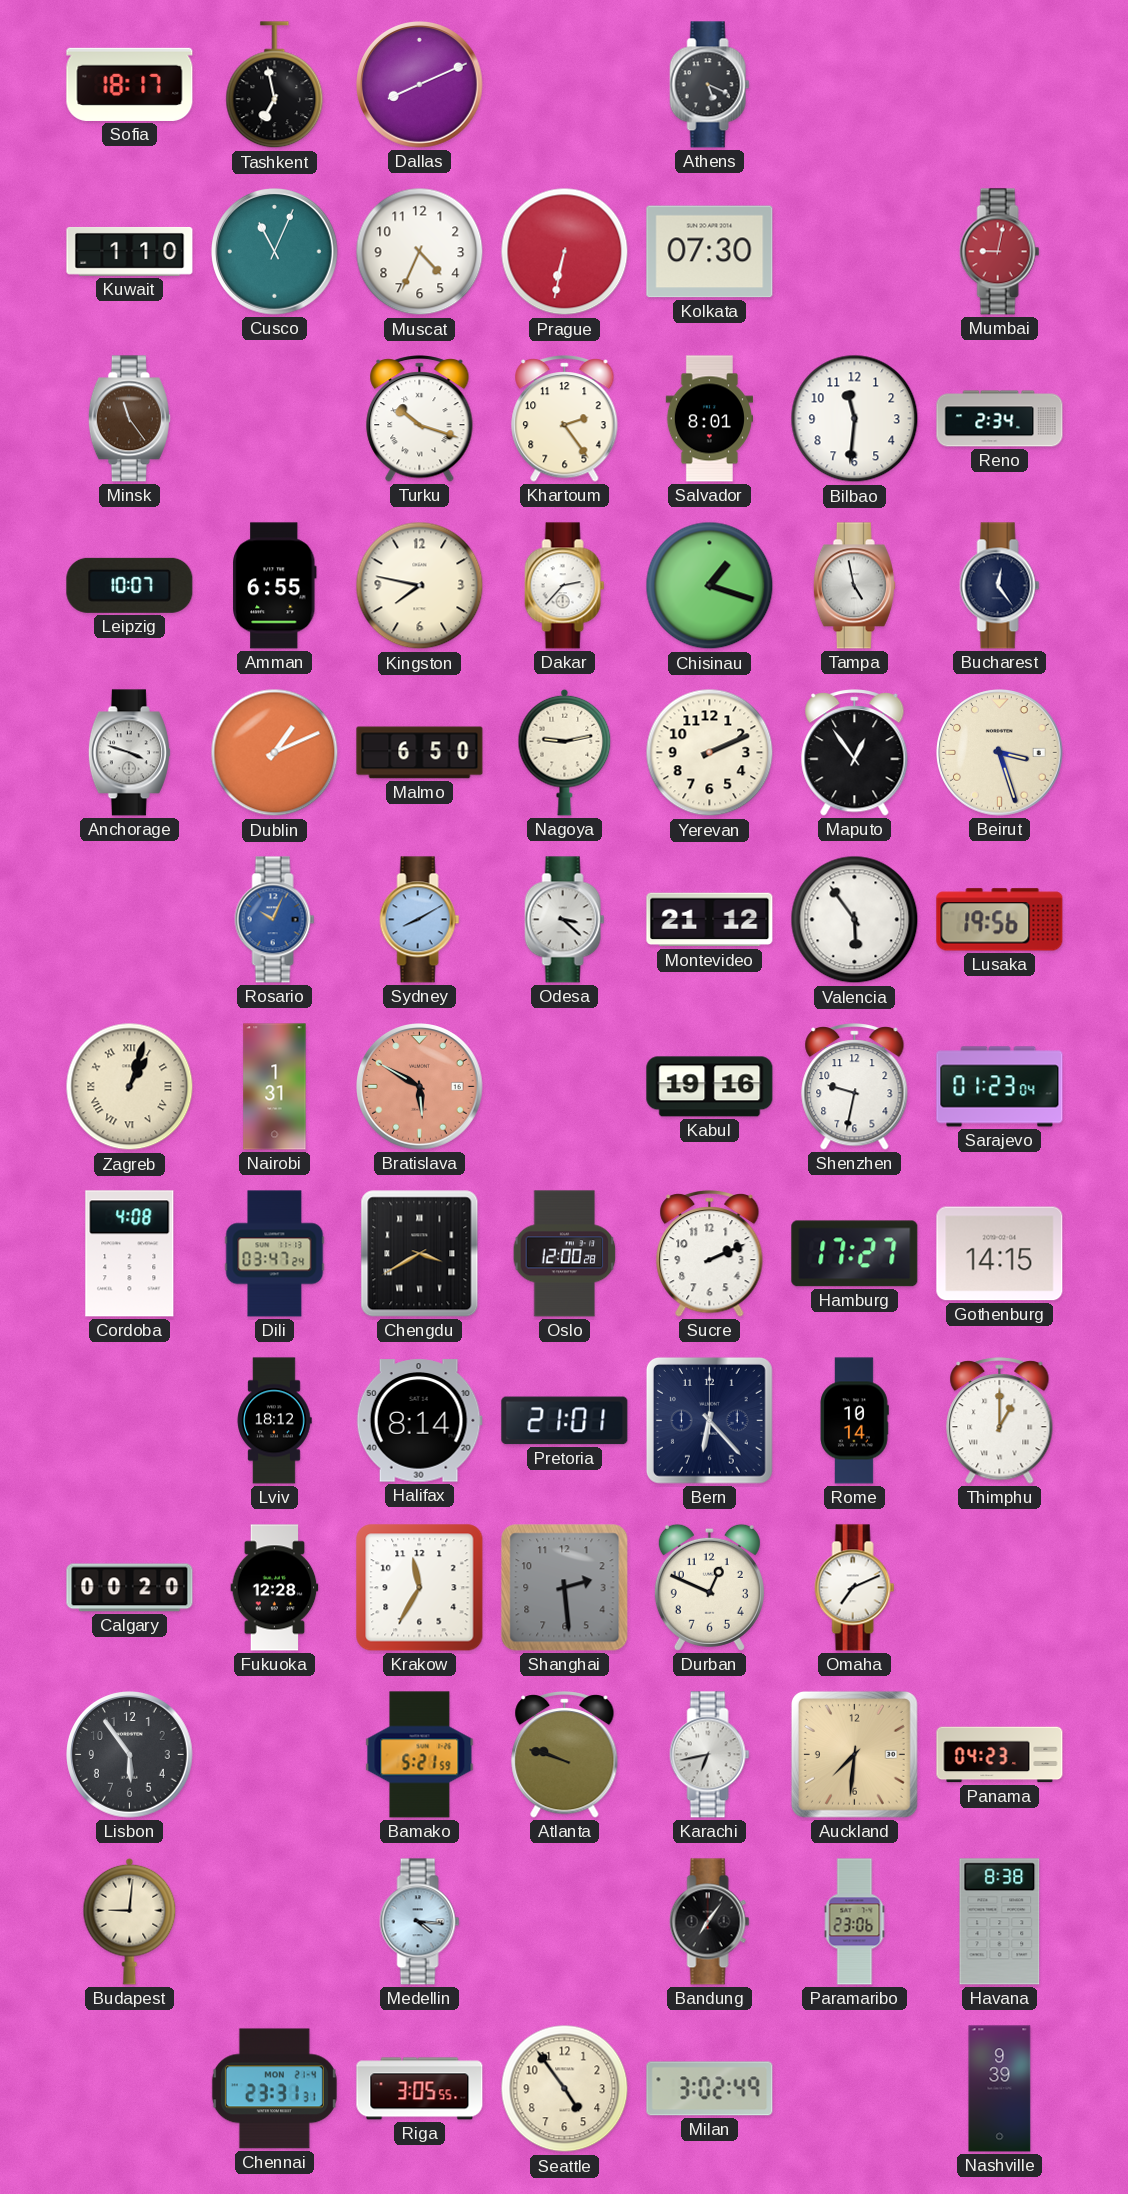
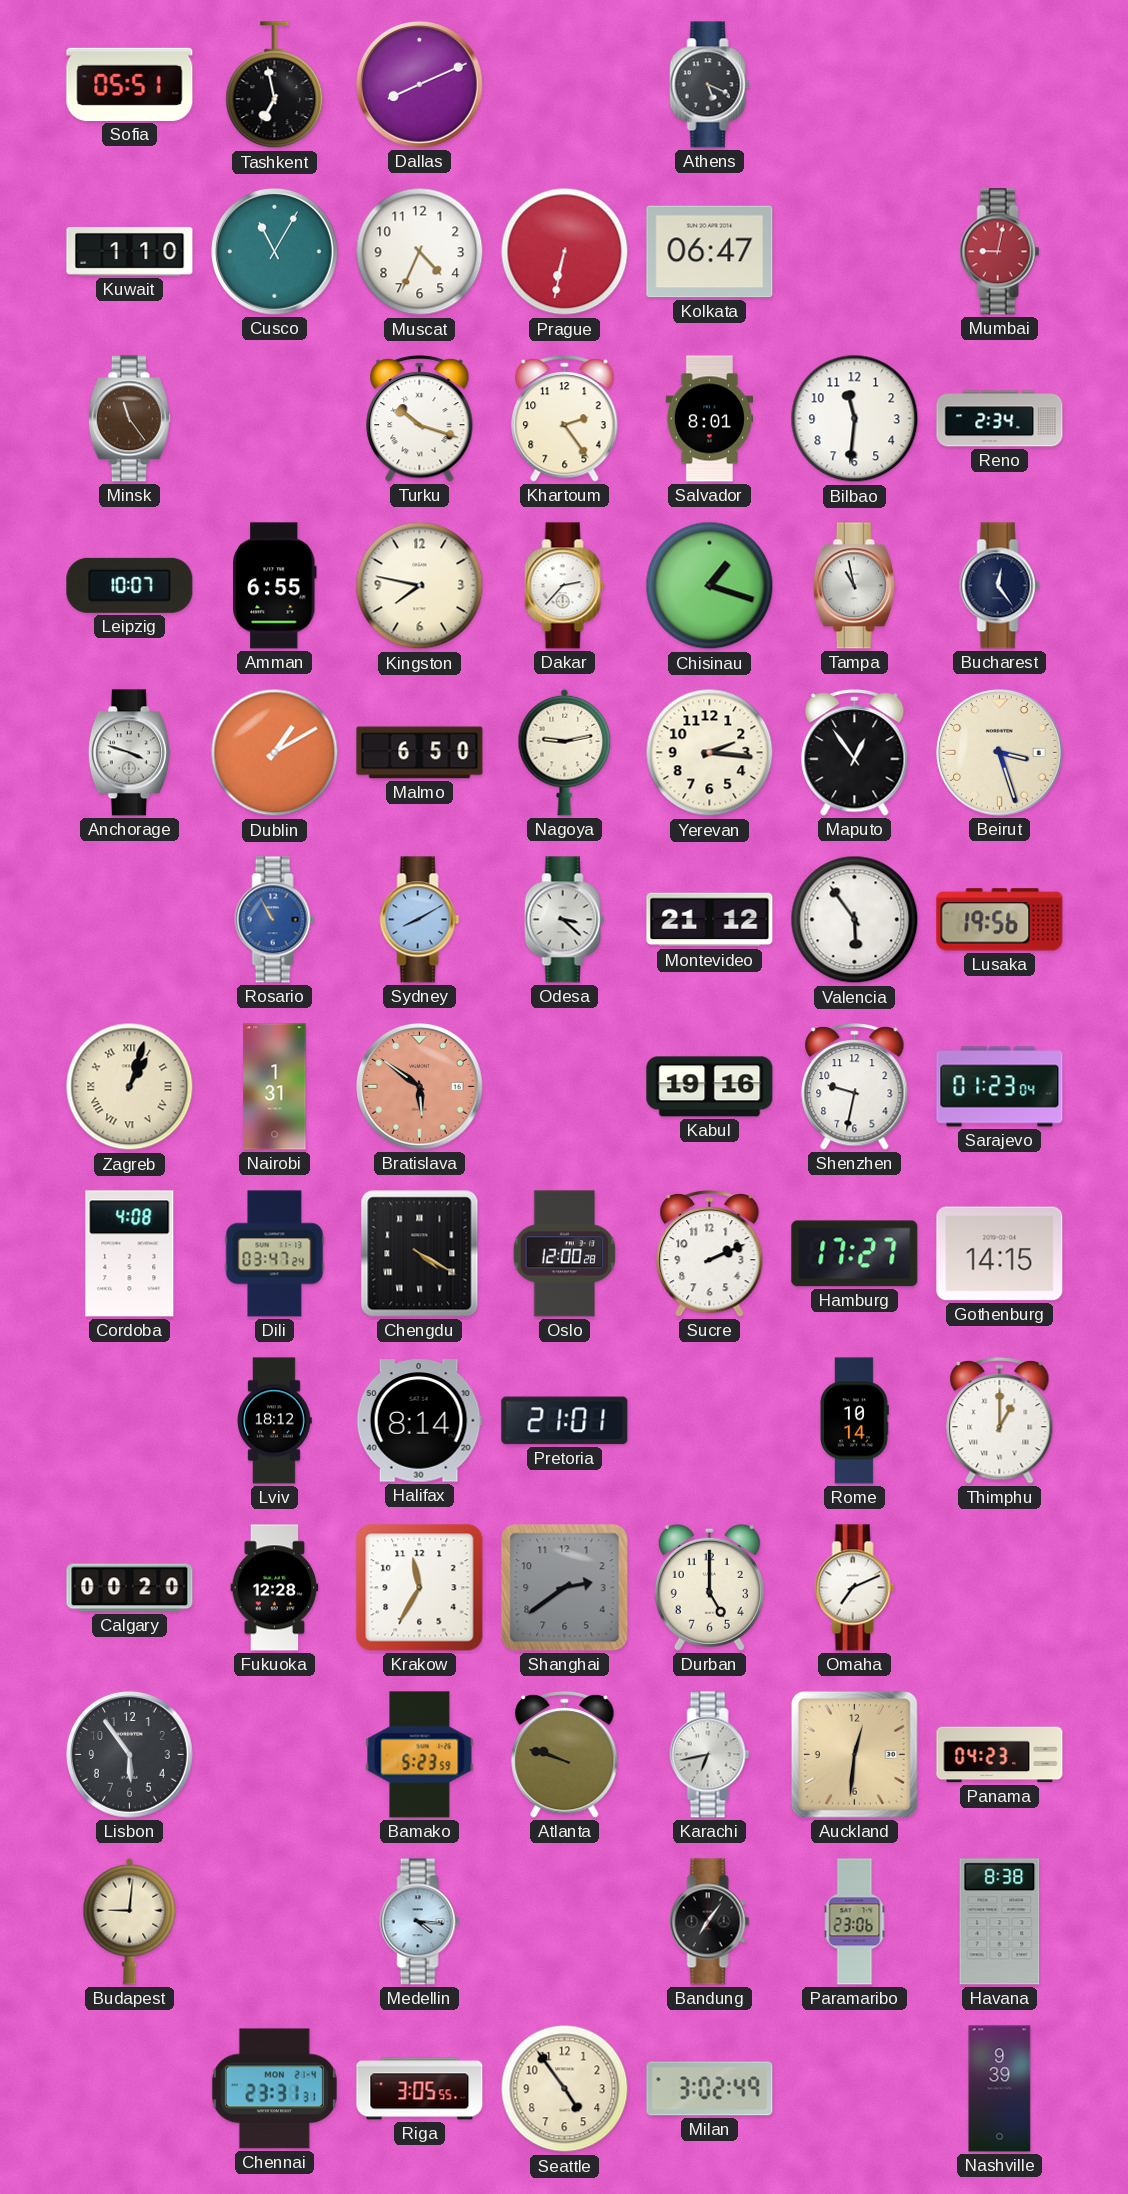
Sofia: 18:17 -> 05:51 (130, 84)
Cusco: 11:04 -> 11:05 (275, 252)
Kolkata: 07:30 -> 06:47 (710, 252)
Tampa: 4:58 -> 10:58 (854, 586)
Dublin: 1:11 -> 1:10 (275, 753)
Yerevan: 2:11 -> 2:16 (710, 753)
Rosario: 10:04 -> 10:55 (275, 920)
Bratislava: 5:50 -> 5:51 (420, 1087)
Chengdu: 3:40 -> 4:20 (420, 1254)
Bern: 6:23 -> none (709, 1420)
Shanghai: 2:29 -> 2:39 (565, 1588)
Durban: 12:49 -> 5:00 (709, 1587)
Bamako: 5:21 -> 5:23 (420, 1755)
Auckland: 7:31 -> 12:31 (854, 1754)
